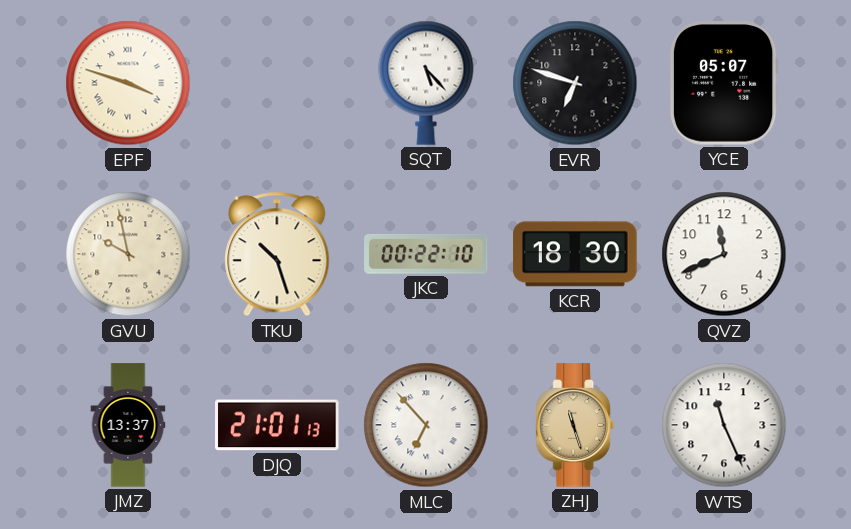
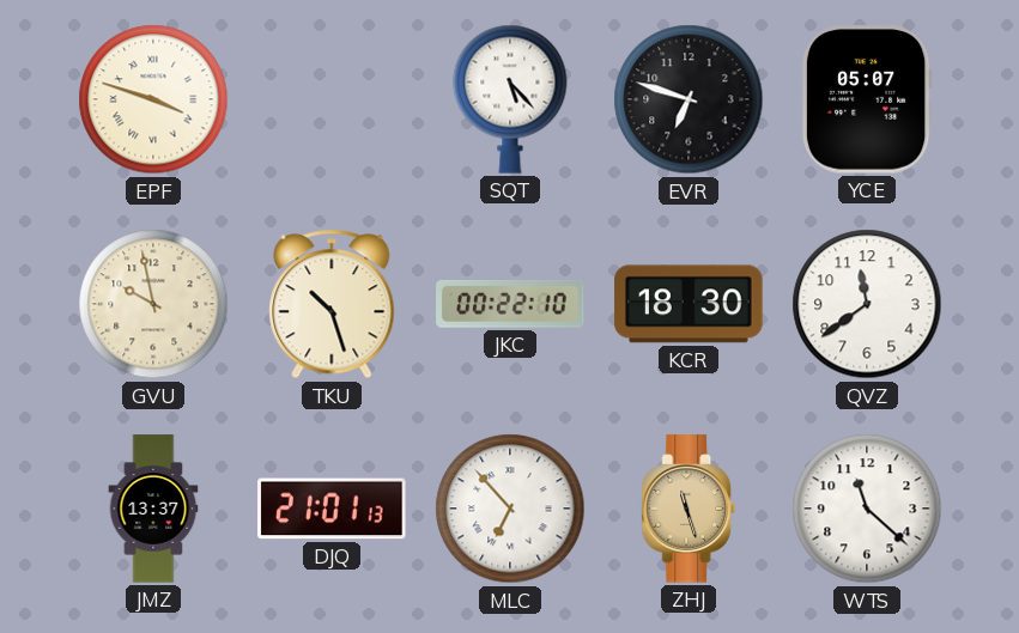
QVZ: 11:41 -> 11:39 (867, 304)
WTS: 11:26 -> 11:22 (867, 509)
